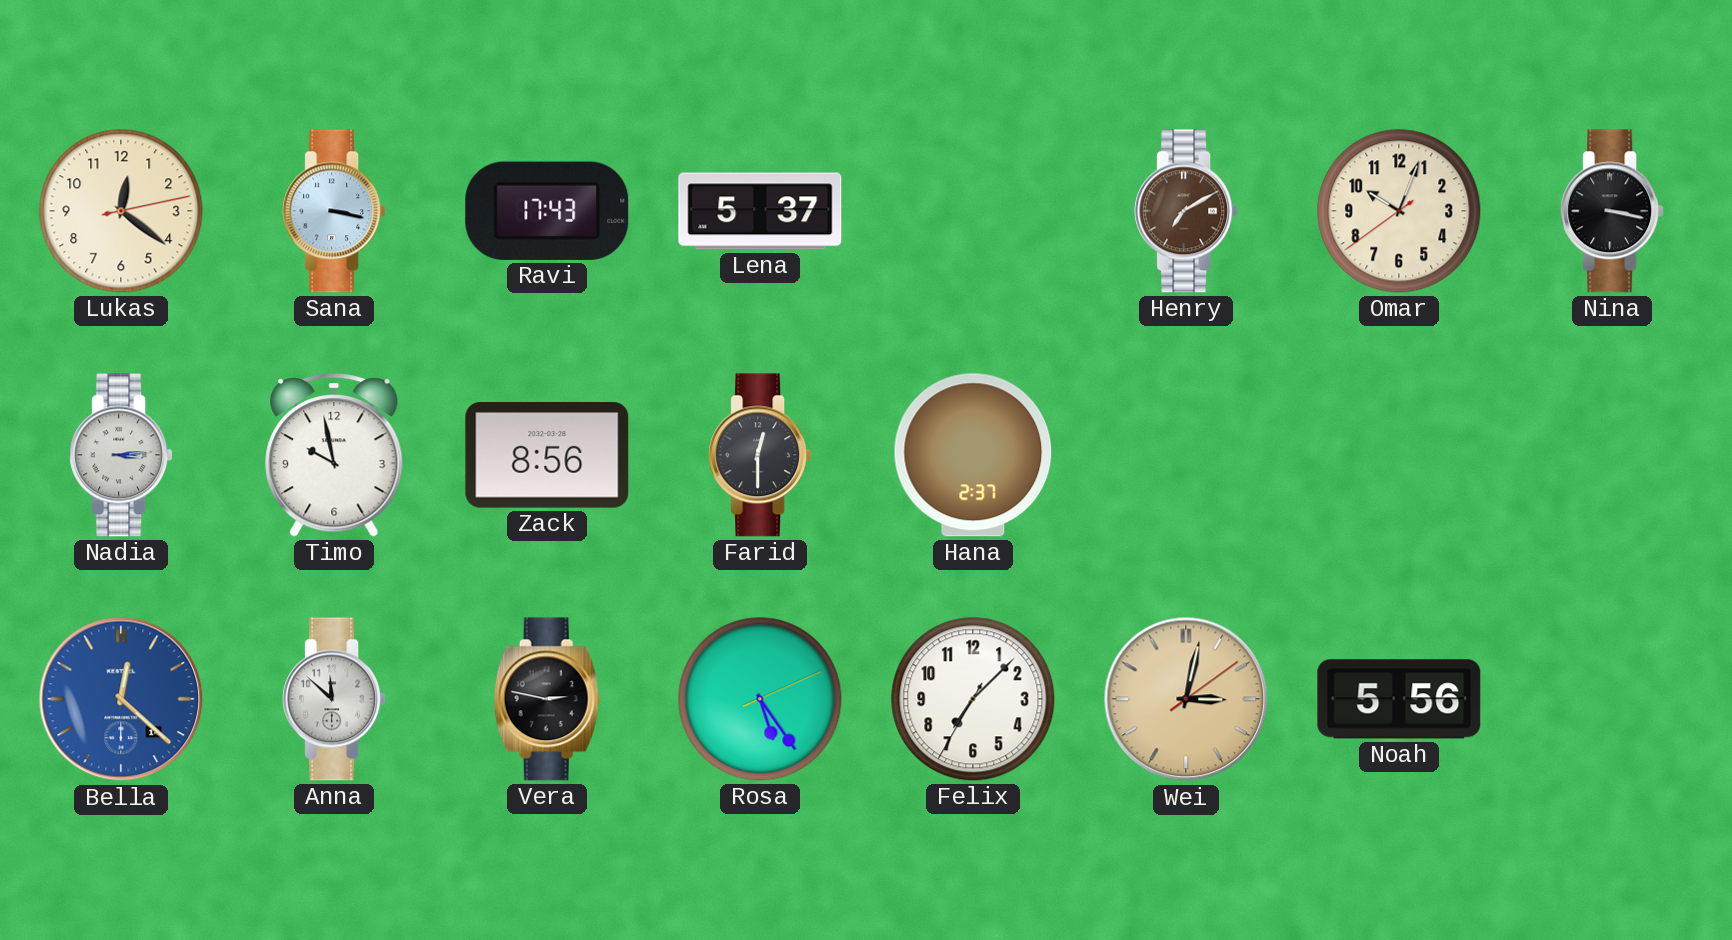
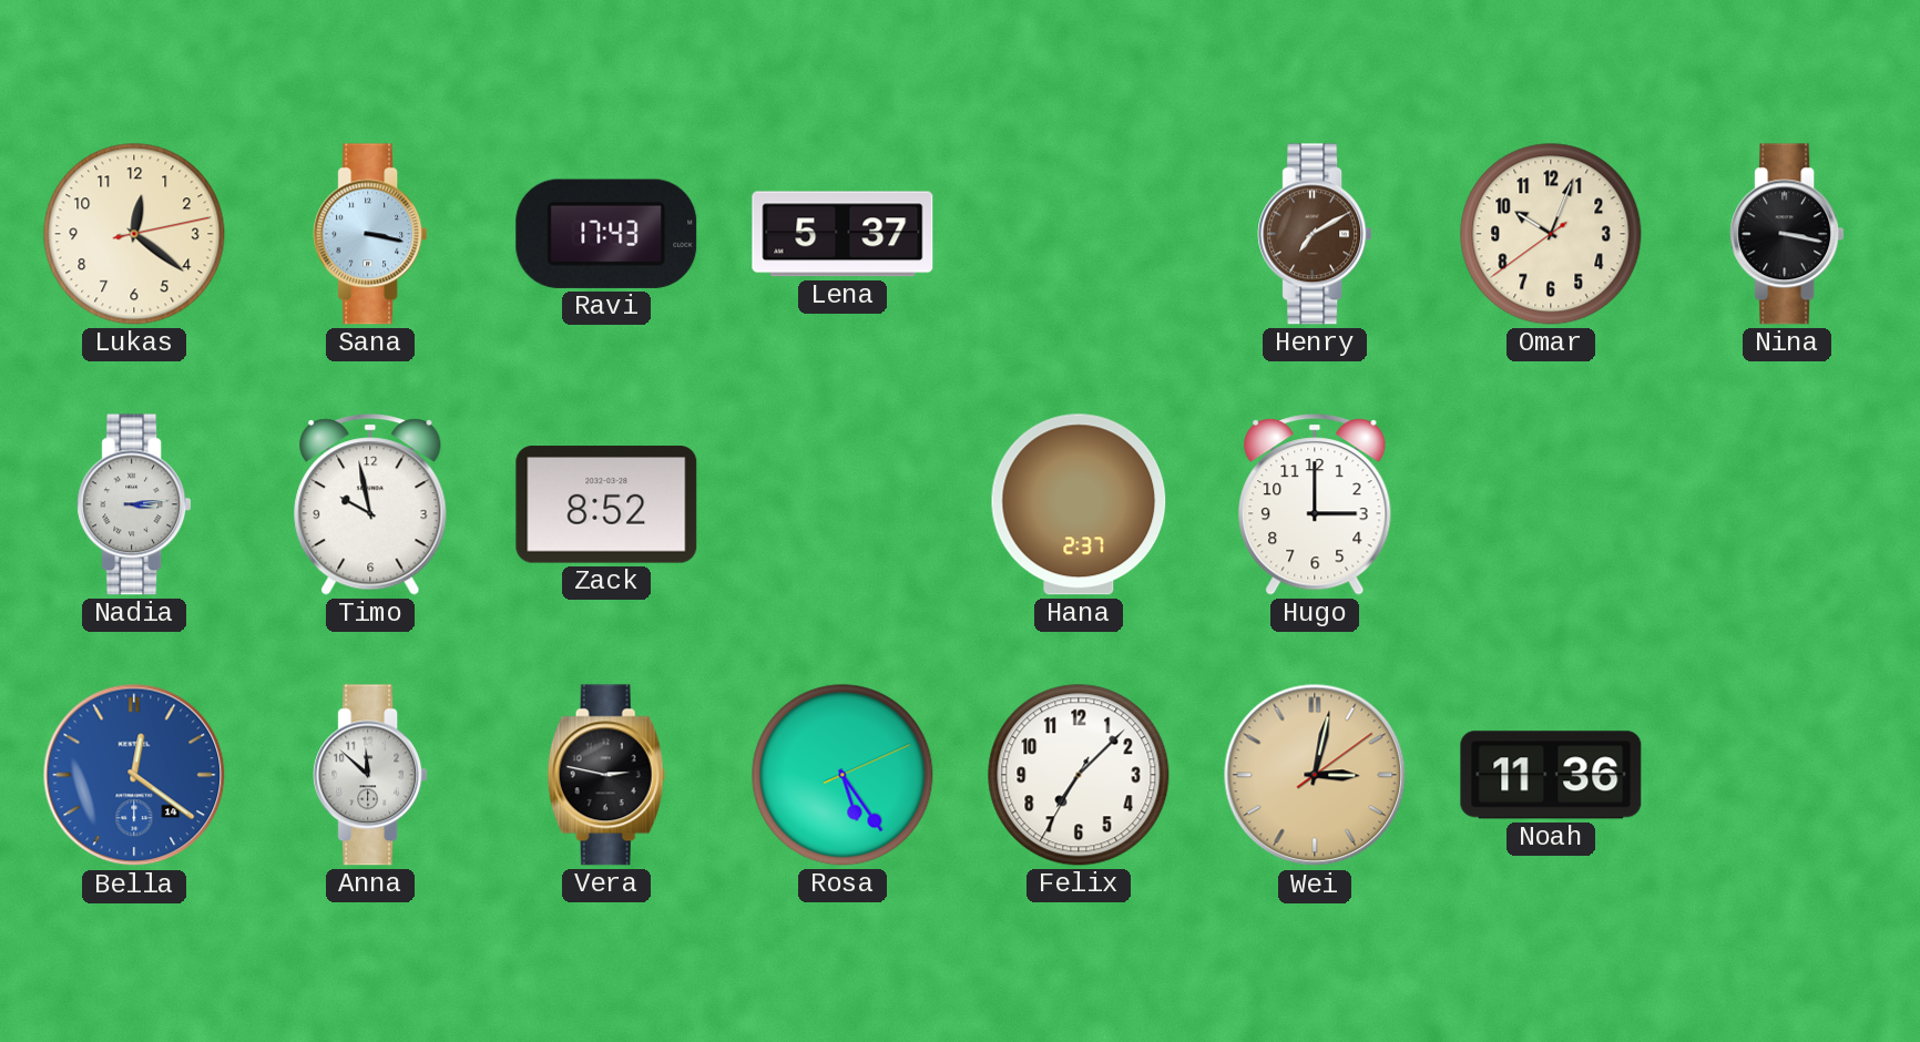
Zack: 8:56 -> 8:52 (606, 504)
Farid: 12:30 -> none (760, 455)
Hugo: none -> 3:00 (1315, 504)
Bella: 12:22 -> 12:21 (134, 775)
Noah: 5:56 -> 11:36 (1551, 775)
